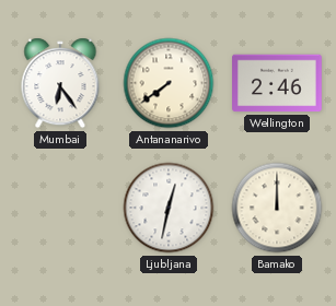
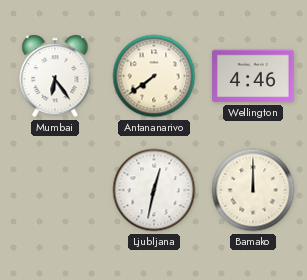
Wellington: 2:46 -> 4:46 (253, 76)
